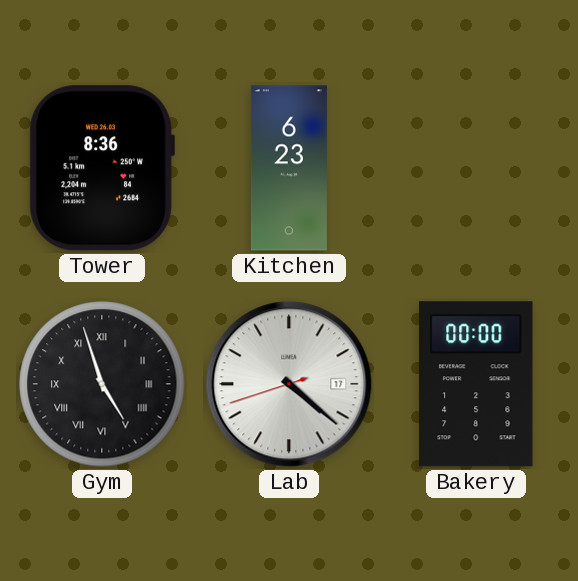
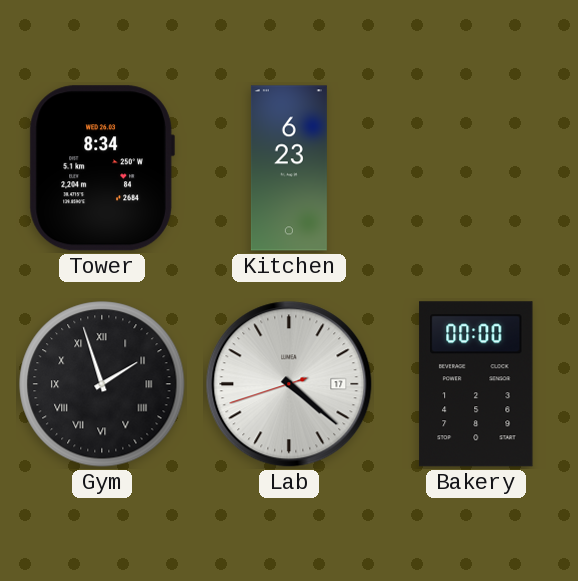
Tower: 8:36 -> 8:34 (102, 168)
Gym: 4:57 -> 1:57 (102, 384)
